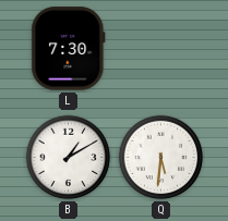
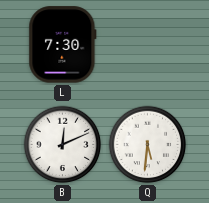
B: 1:10 -> 12:11 (63, 145)
